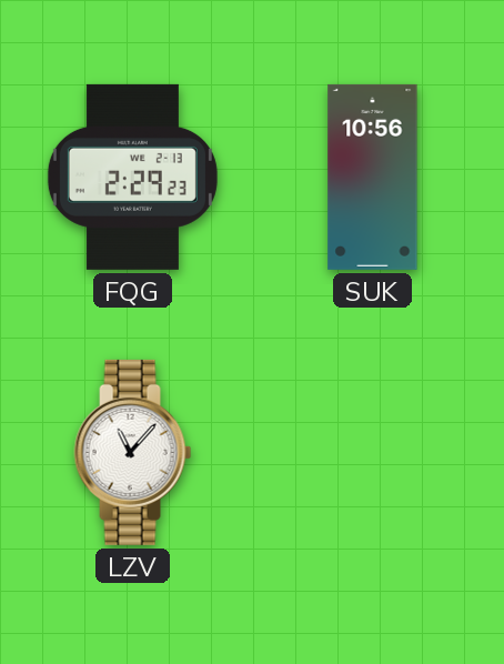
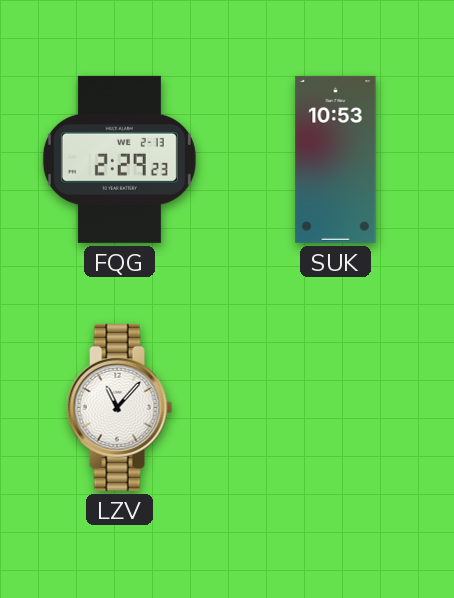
SUK: 10:56 -> 10:53 (336, 159)
